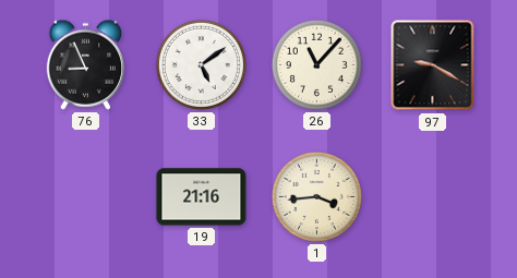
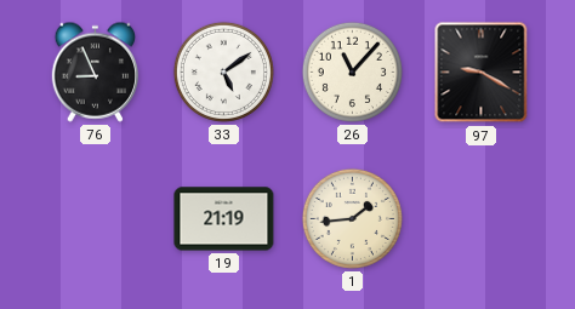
19: 21:16 -> 21:19 (224, 219)
1: 3:44 -> 1:44 (352, 218)
